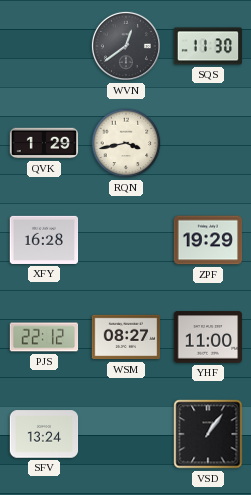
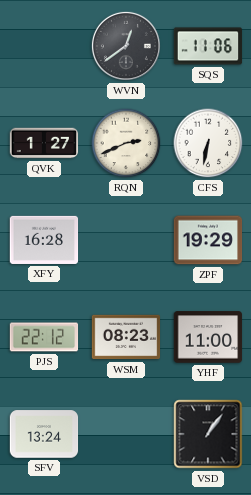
SQS: 11:30 -> 11:06 (208, 46)
QVK: 1:29 -> 1:27 (44, 143)
RQN: 3:43 -> 2:41 (126, 143)
CFS: none -> 6:32 (208, 143)
WSM: 08:27 -> 08:23 (126, 337)
